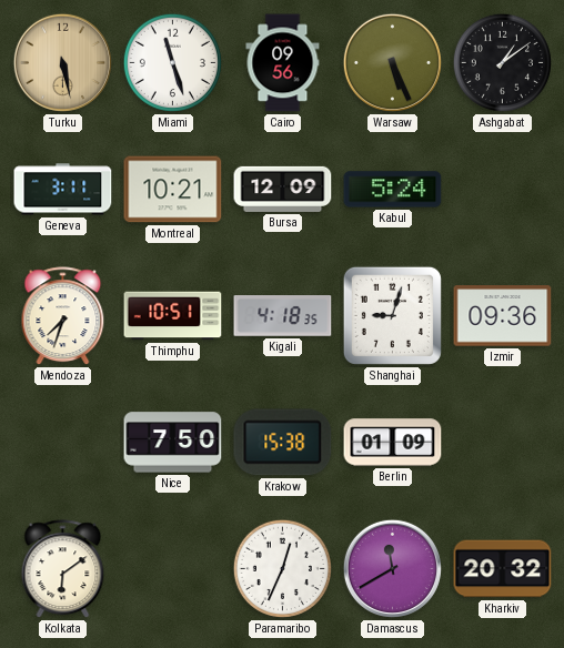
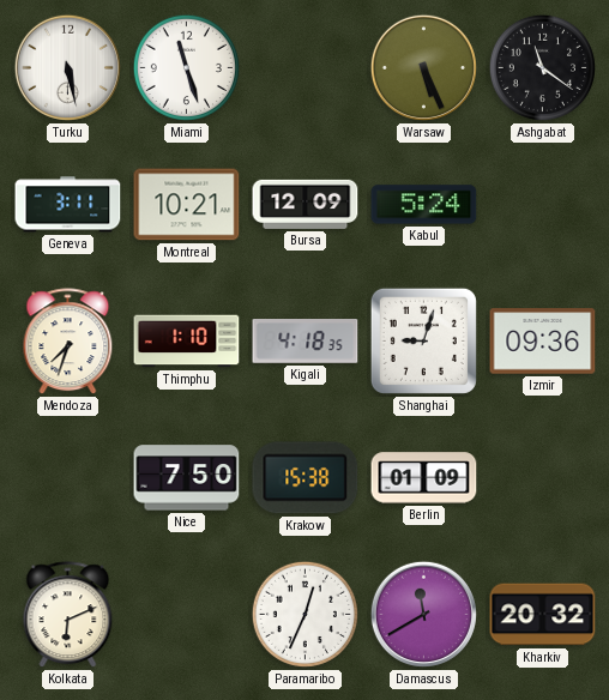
Turku dial: champagne -> white (67, 67)
Cairo: 09:56 -> none (283, 63)
Ashgabat: 1:09 -> 11:21 (542, 67)
Thimphu: 10:51 -> 1:10 (187, 342)
Kolkata: 6:09 -> 6:11 (68, 615)
